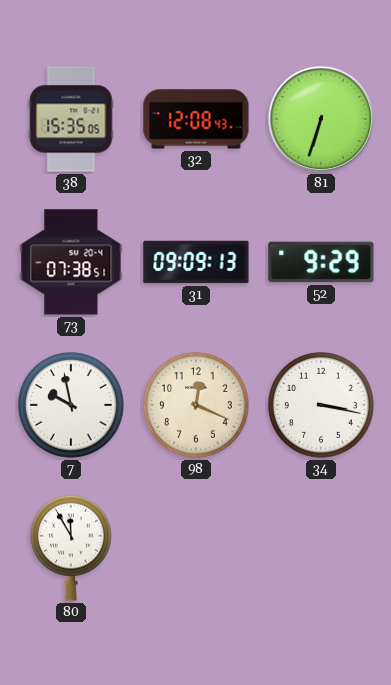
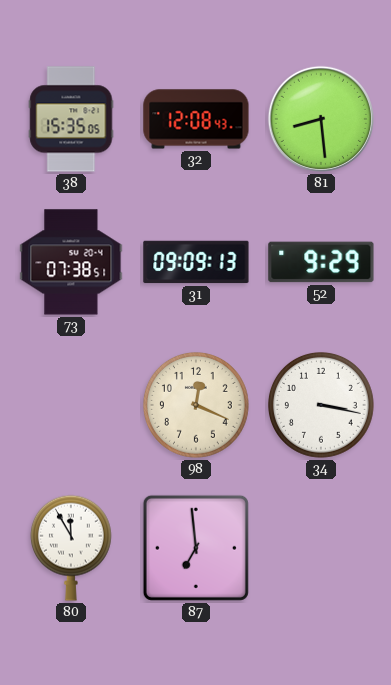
81: 6:33 -> 8:29 (321, 119)
7: 9:58 -> none (72, 406)
87: none -> 6:59 (196, 548)
